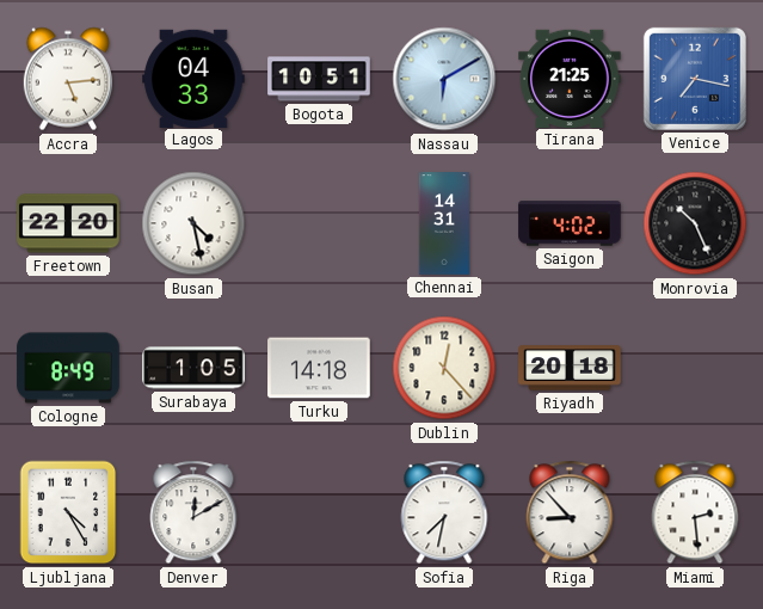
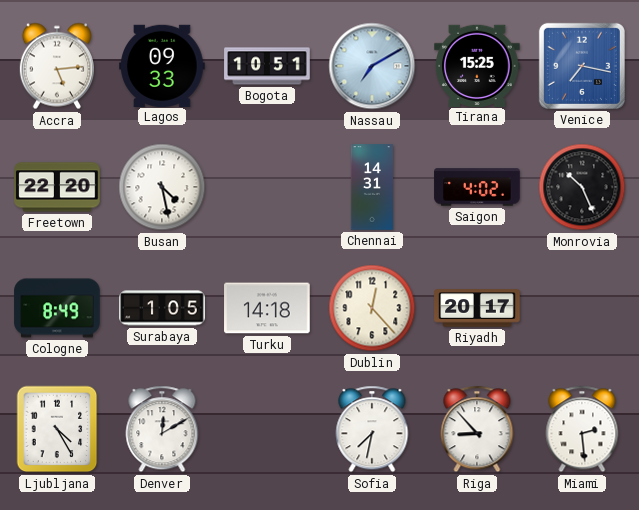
Lagos: 04:33 -> 09:33 (162, 65)
Nassau: 6:10 -> 7:10 (372, 66)
Tirana: 21:25 -> 15:25 (477, 65)
Riyadh: 20:18 -> 20:17 (477, 308)
